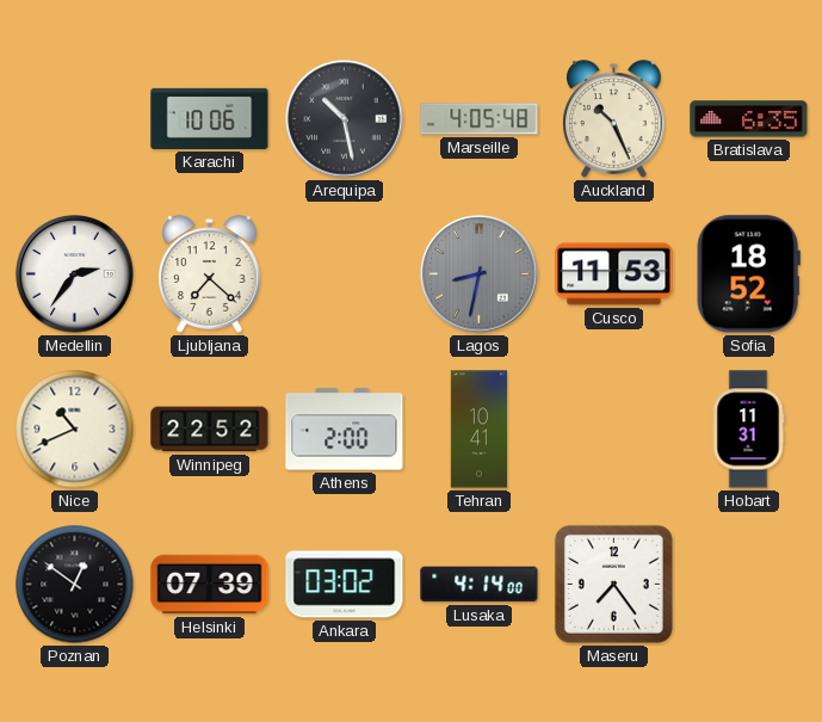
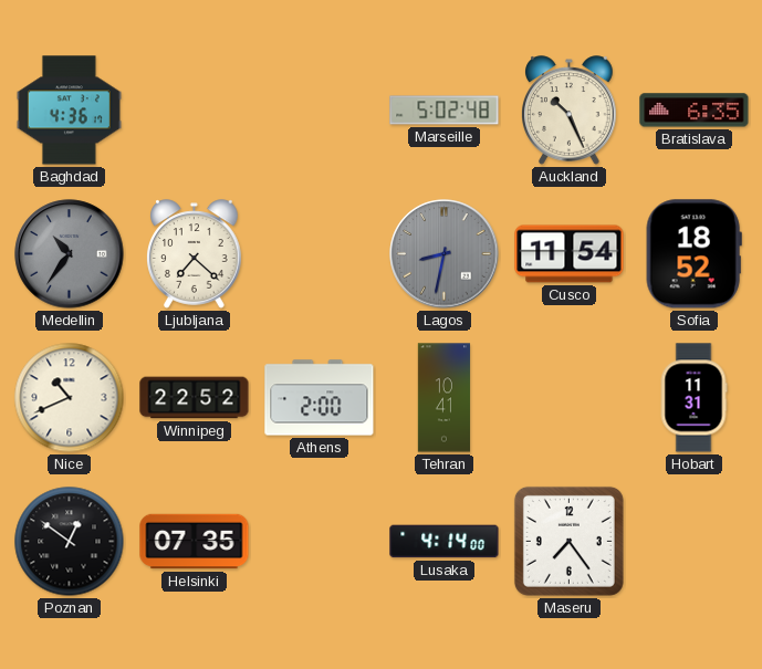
Baghdad: none -> 4:36 (69, 111)
Karachi: 10:06 -> none (210, 118)
Arequipa: 10:28 -> none (345, 119)
Marseille: 4:05 -> 5:02 (445, 111)
Medellin: 2:36 -> 10:36 (70, 254)
Medellin dial: white -> grey (70, 254)
Cusco: 11:53 -> 11:54 (570, 254)
Helsinki: 07:39 -> 07:35 (195, 542)
Ankara: 03:02 -> none (345, 585)
